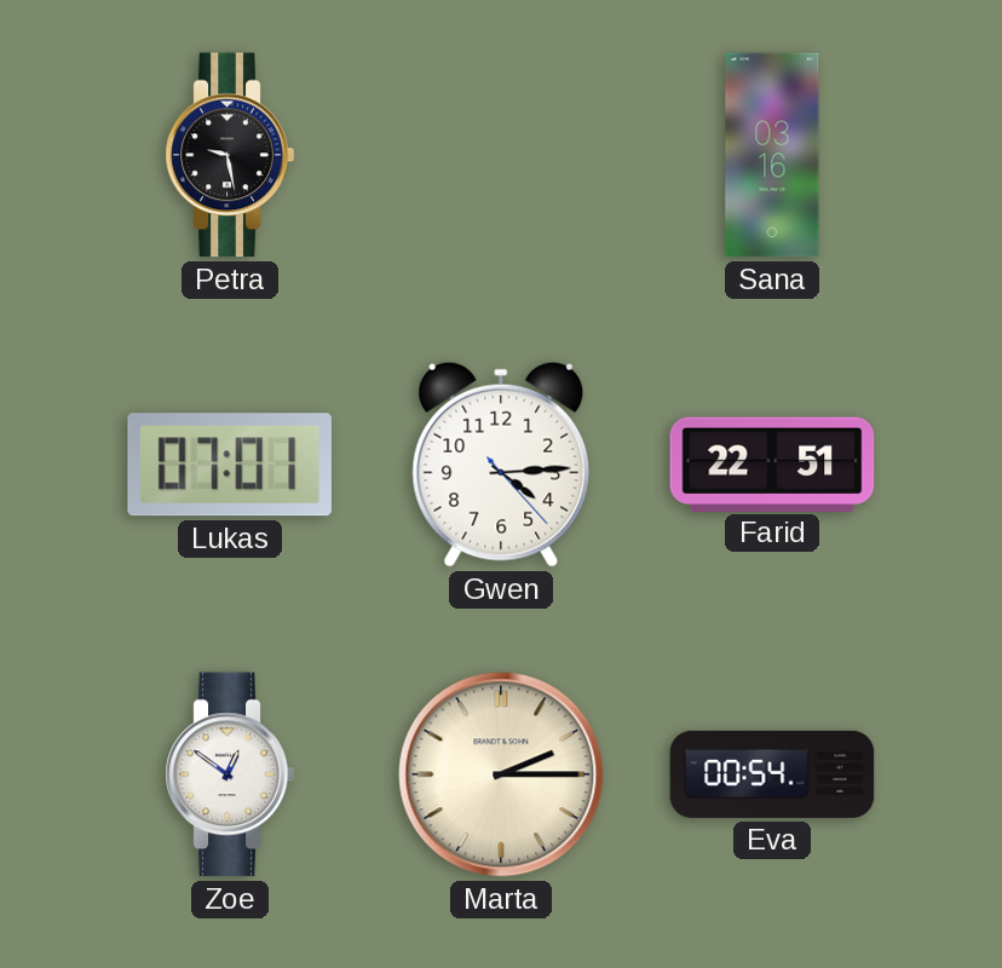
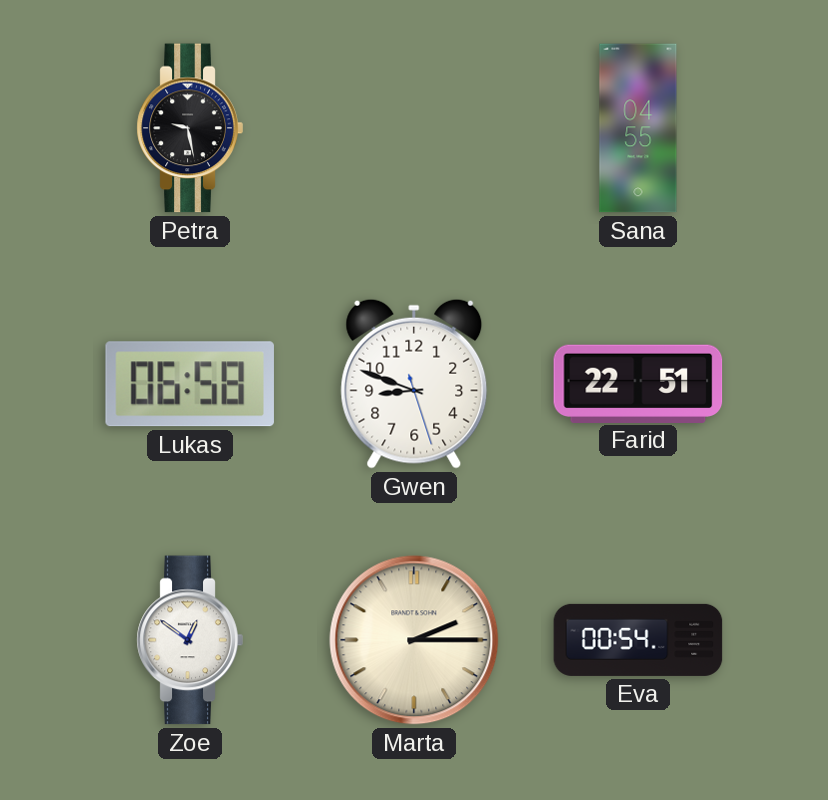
Sana: 03:16 -> 04:55 (638, 128)
Lukas: 07:01 -> 06:58 (190, 384)
Gwen: 4:14 -> 8:48 (414, 384)
